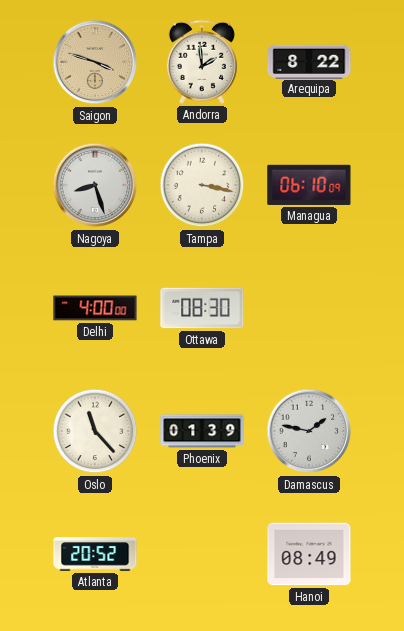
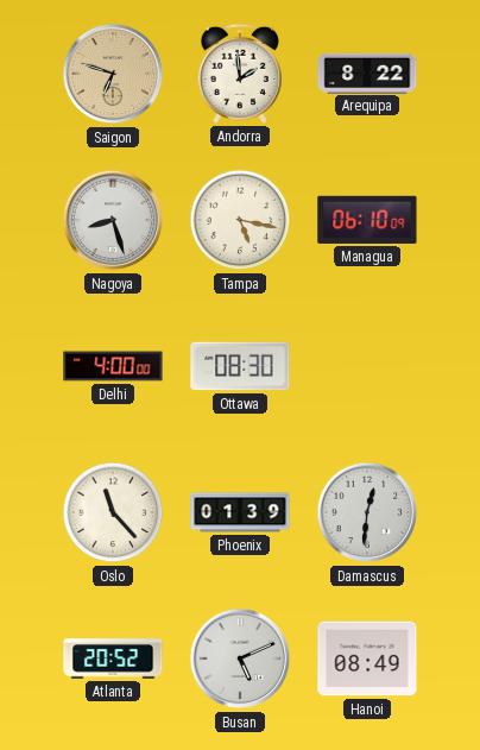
Saigon: 3:48 -> 6:48 (113, 74)
Tampa: 3:17 -> 5:17 (240, 220)
Damascus: 1:47 -> 12:31 (367, 512)
Busan: none -> 5:11 (240, 658)
